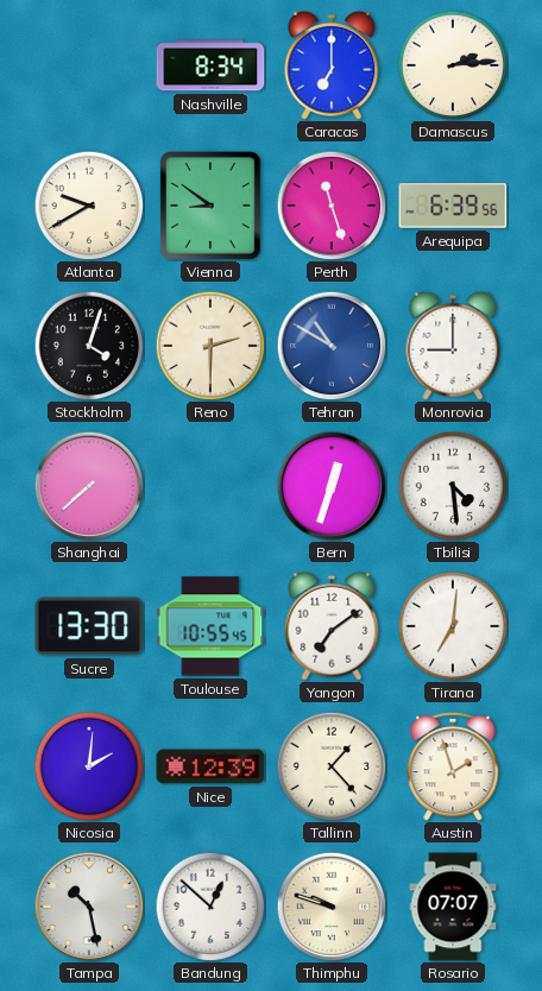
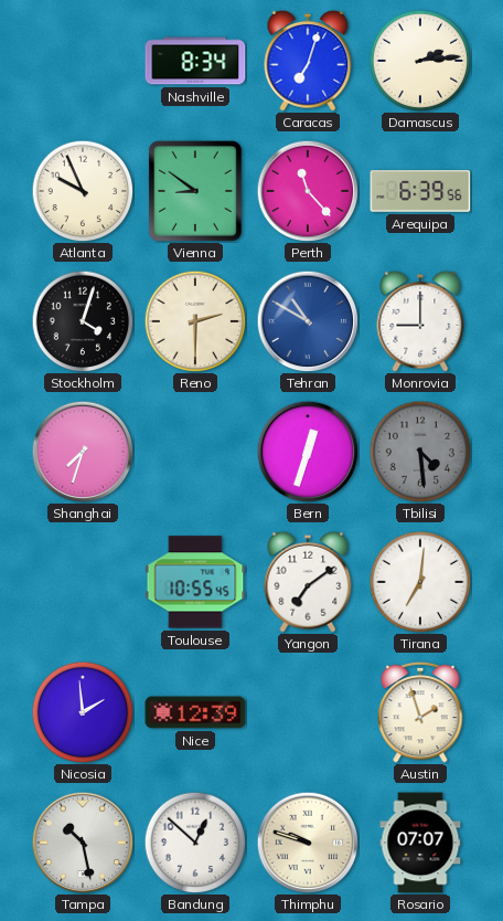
Caracas: 7:00 -> 7:03 (308, 61)
Atlanta: 9:40 -> 9:56 (83, 191)
Perth: 11:27 -> 11:23 (308, 191)
Shanghai: 7:38 -> 7:33 (83, 452)
Tbilisi dial: white -> grey (420, 452)
Sucre: 13:30 -> none (89, 626)
Nicosia: 2:01 -> 1:59 (83, 712)
Tallinn: 1:23 -> none (332, 766)
